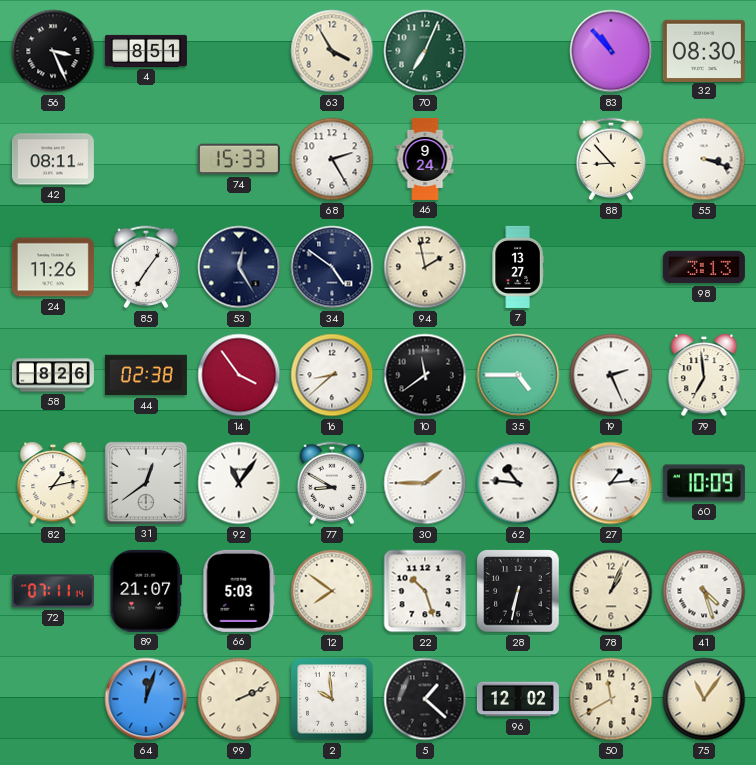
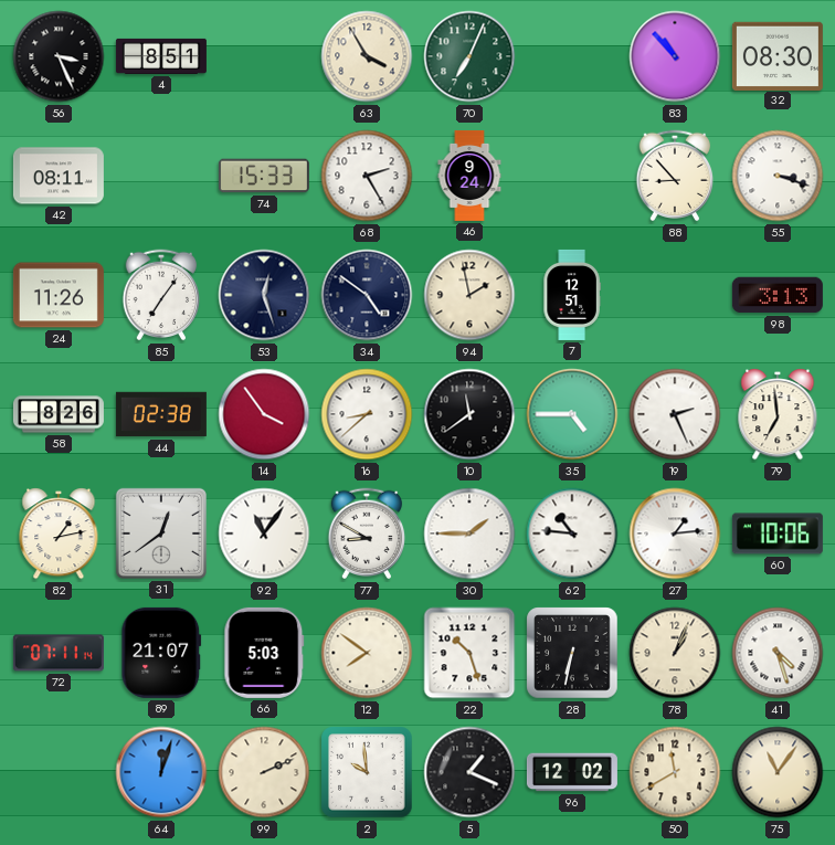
53: 12:25 -> 12:27 (264, 295)
7: 13:27 -> 12:51 (572, 295)
60: 10:09 -> 10:06 (778, 534)
5: 1:22 -> 1:19 (469, 772)
